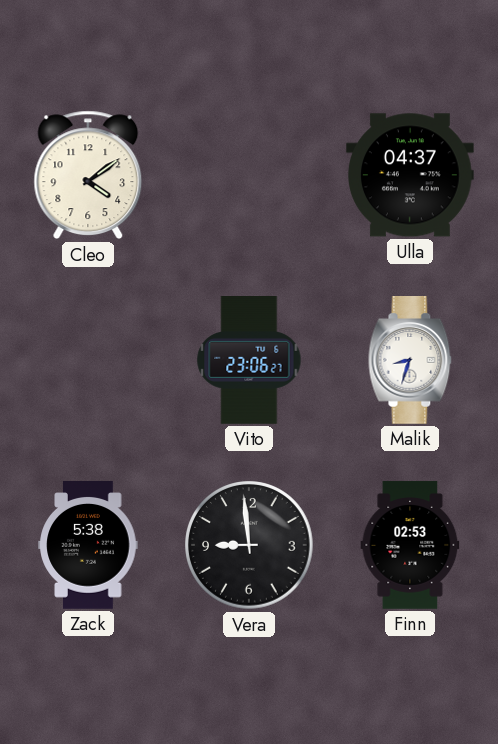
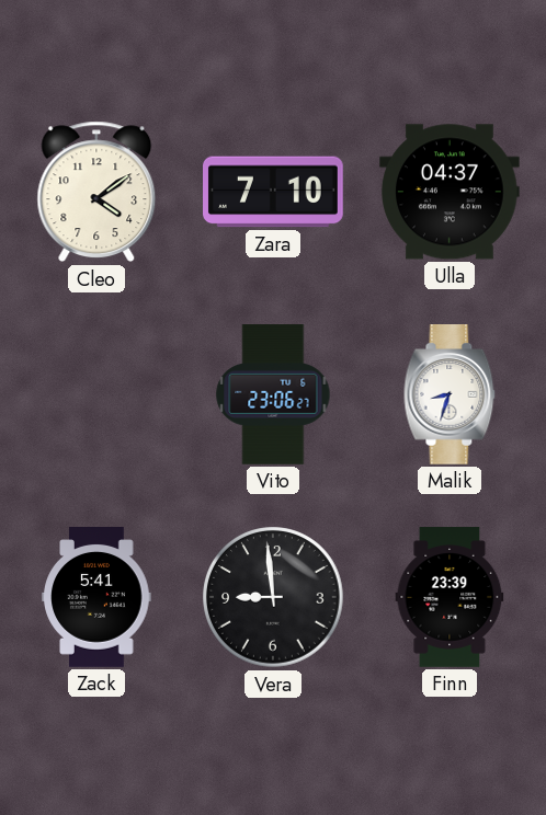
Zara: none -> 7:10 (274, 192)
Zack: 5:38 -> 5:41 (96, 598)
Finn: 02:53 -> 23:39 (450, 597)
